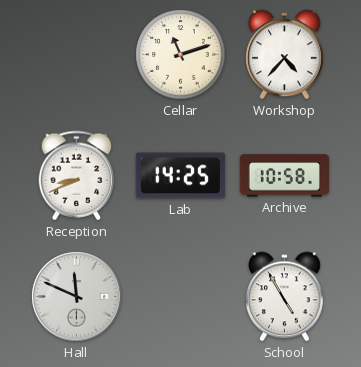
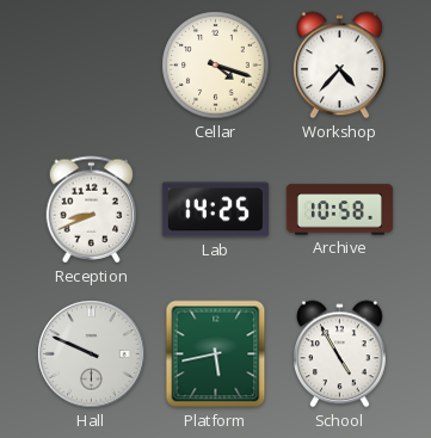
Cellar: 11:12 -> 4:18 (216, 66)
Hall: 11:49 -> 9:49 (92, 354)
Platform: none -> 5:43 (216, 354)
